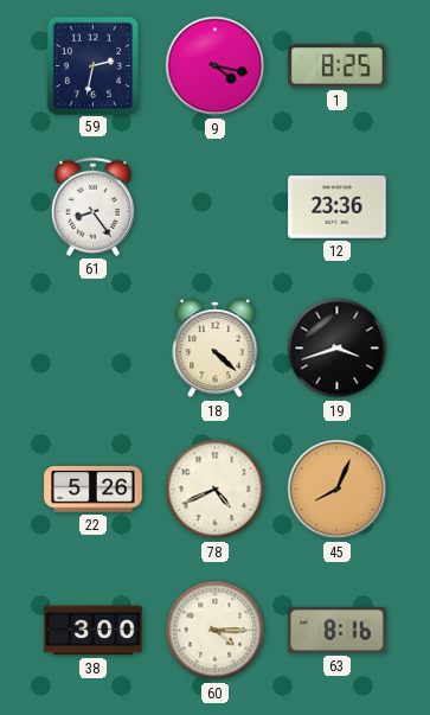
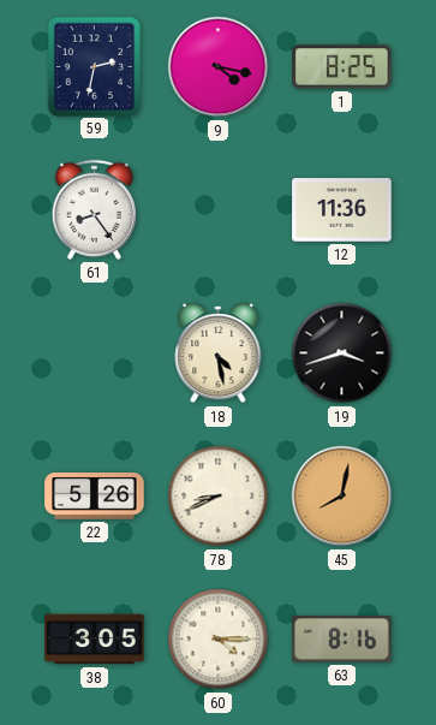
12: 23:36 -> 11:36 (342, 210)
18: 4:22 -> 4:28 (219, 353)
78: 4:41 -> 8:41 (219, 497)
45: 8:04 -> 8:02 (342, 497)
38: 3:00 -> 3:05 (95, 640)
